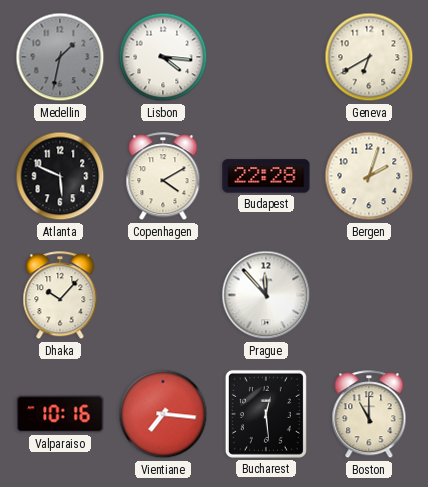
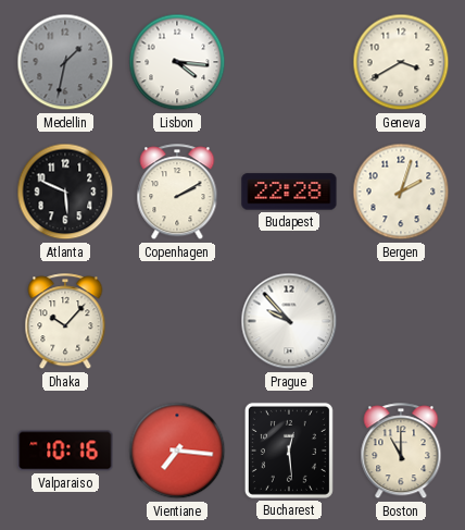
Geneva: 6:40 -> 3:40 (401, 62)
Copenhagen: 4:10 -> 2:10 (177, 193)
Prague: 11:53 -> 9:53 (289, 321)
